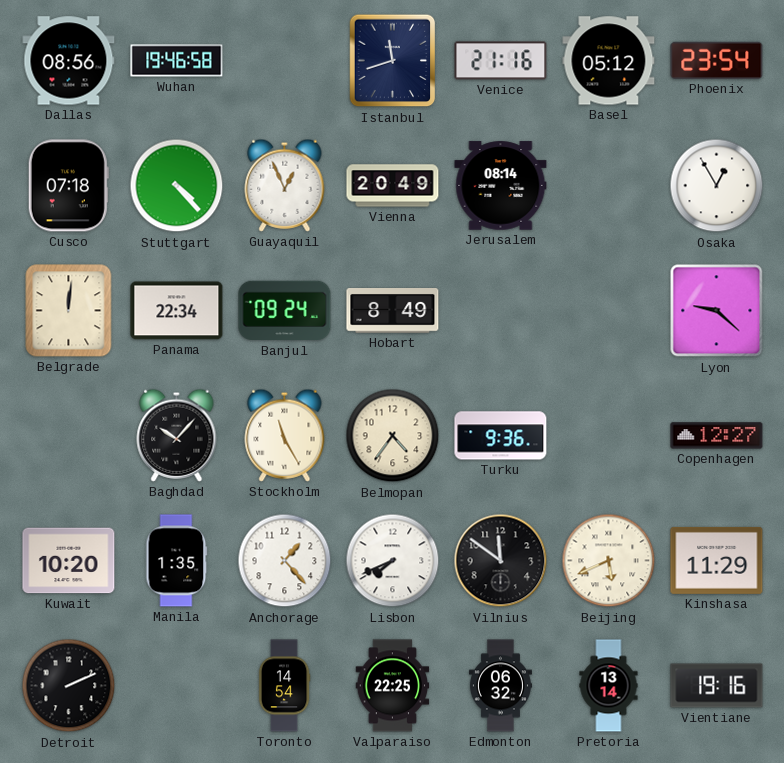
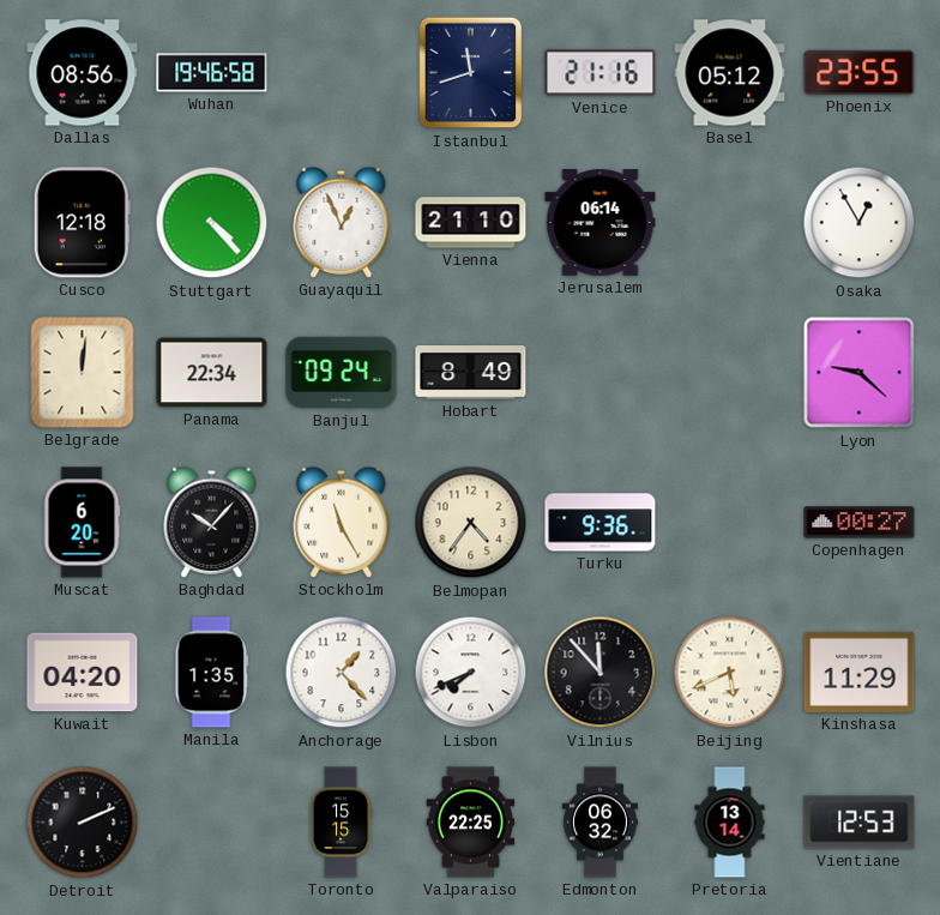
Phoenix: 23:54 -> 23:55 (860, 72)
Cusco: 07:18 -> 12:18 (82, 223)
Vienna: 20:49 -> 21:10 (471, 223)
Jerusalem: 08:14 -> 06:14 (601, 223)
Muscat: none -> 6:20 (82, 523)
Copenhagen: 12:27 -> 00:27 (860, 523)
Kuwait: 10:20 -> 04:20 (83, 673)
Vilnius: 11:51 -> 11:53 (601, 673)
Toronto: 14:54 -> 15:15 (341, 823)
Vientiane: 19:16 -> 12:53 (860, 823)
